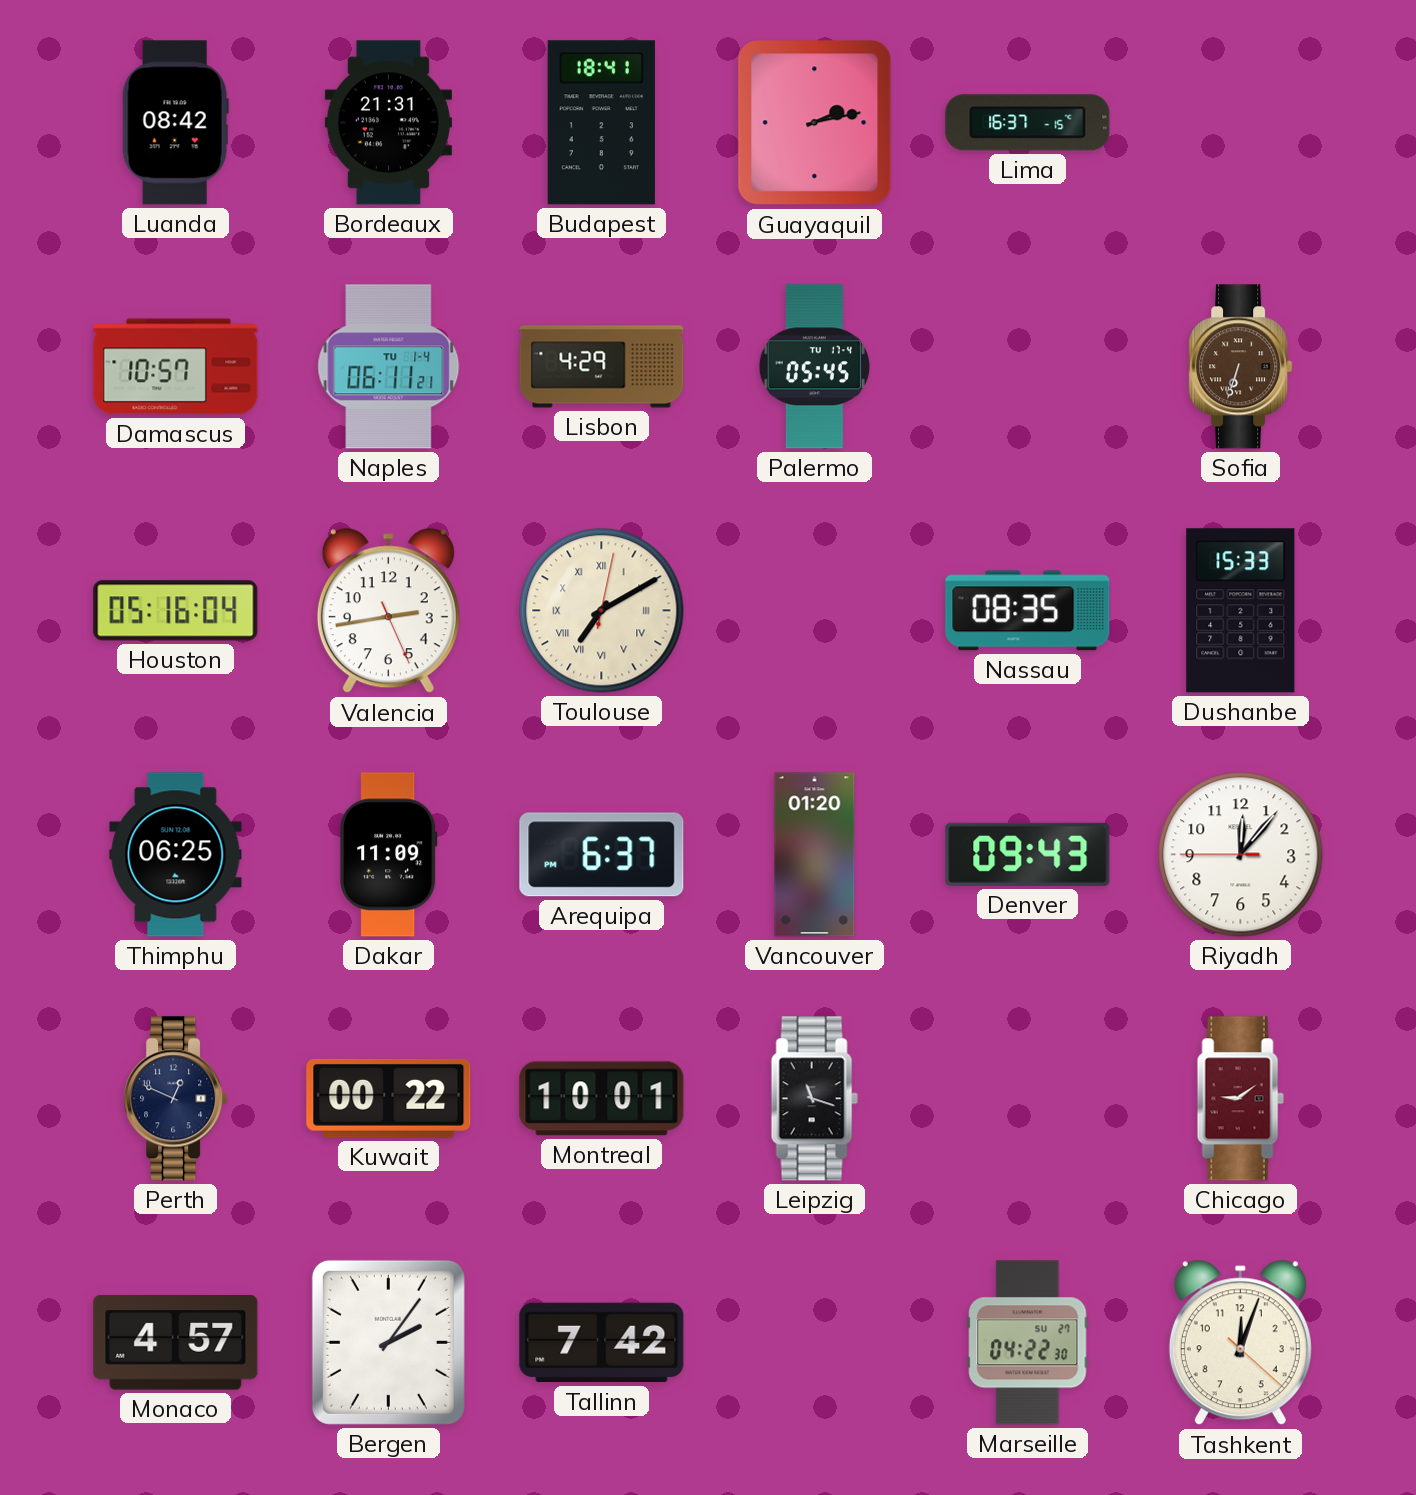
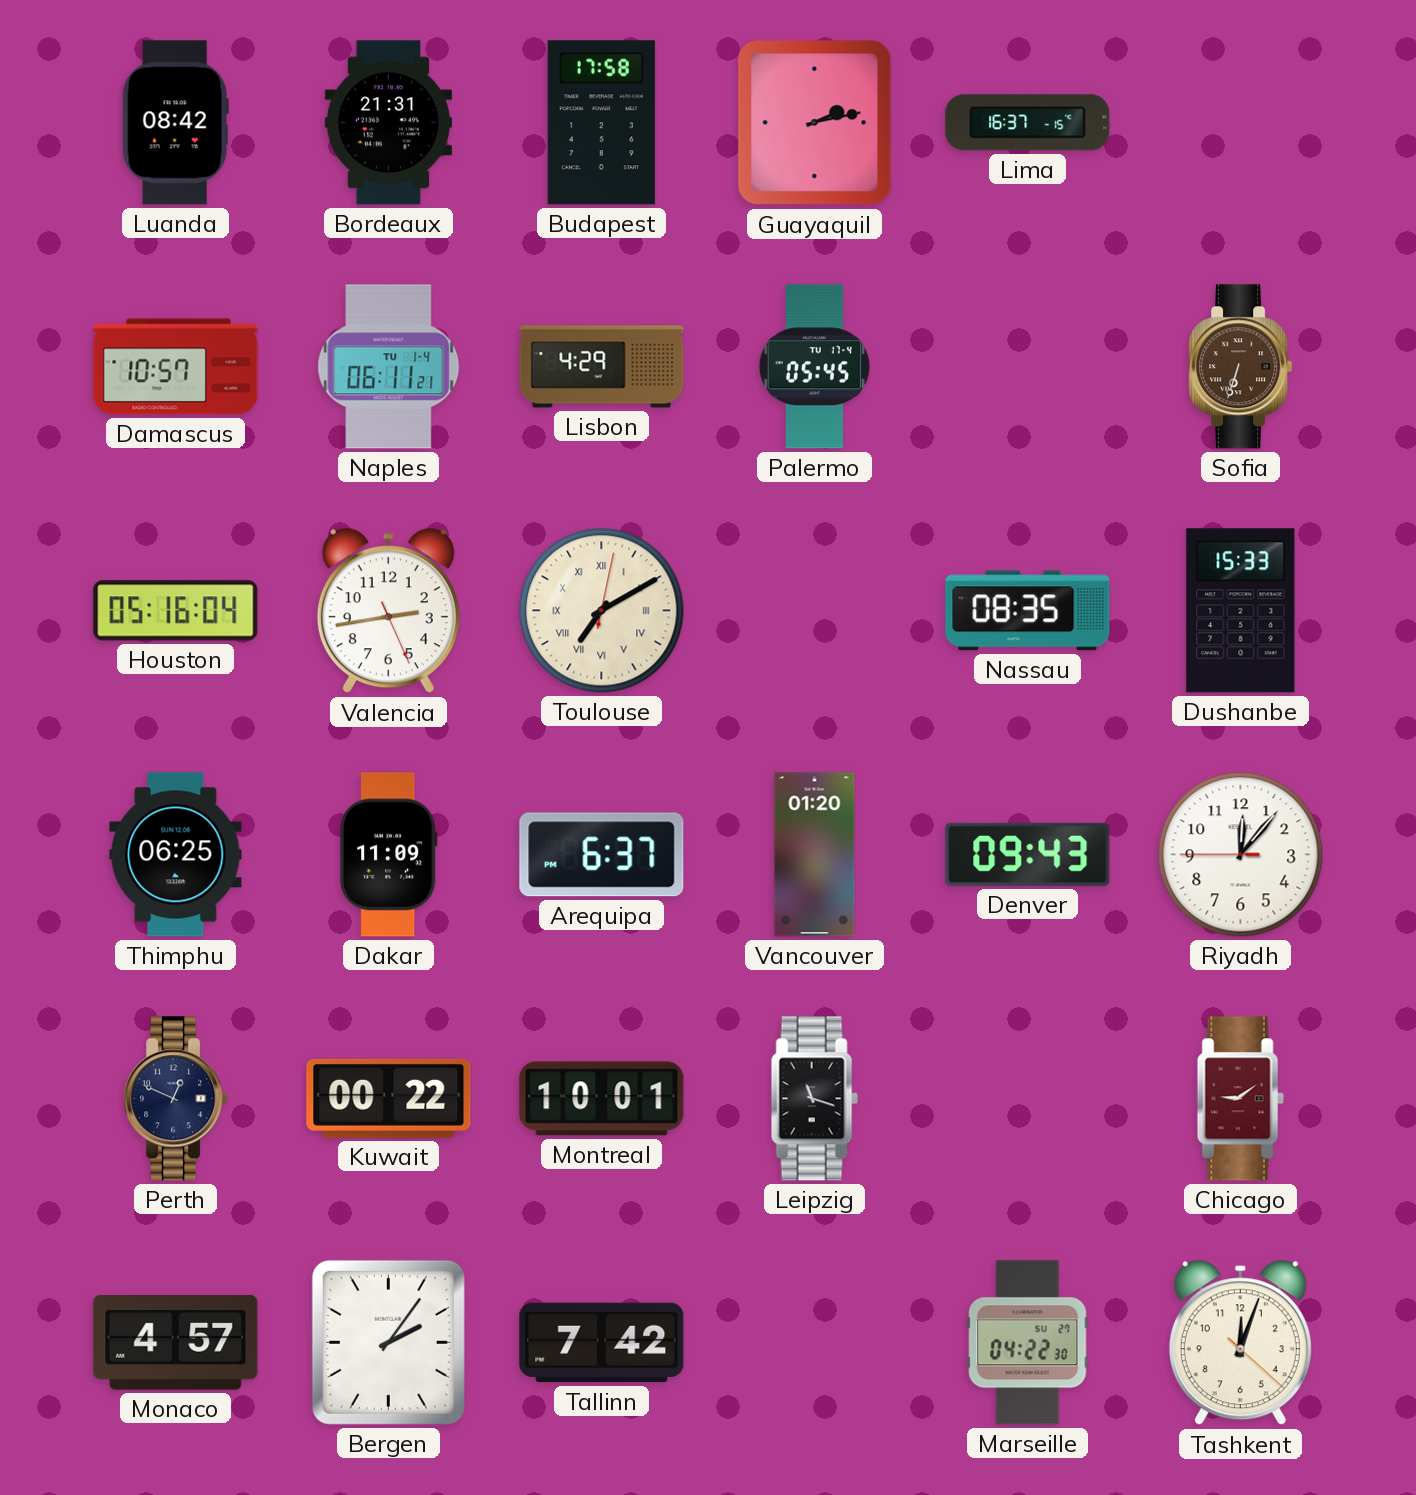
Budapest: 18:41 -> 17:58 (601, 123)
